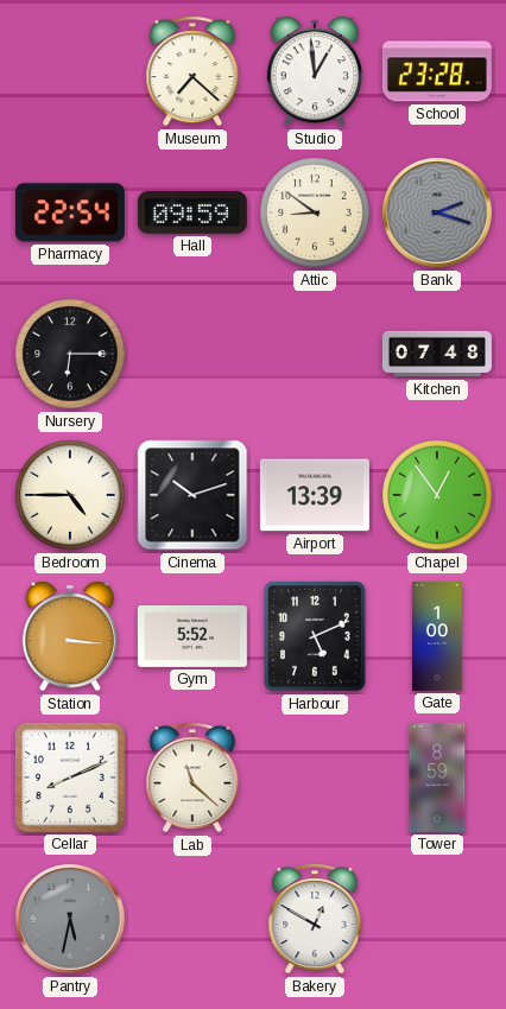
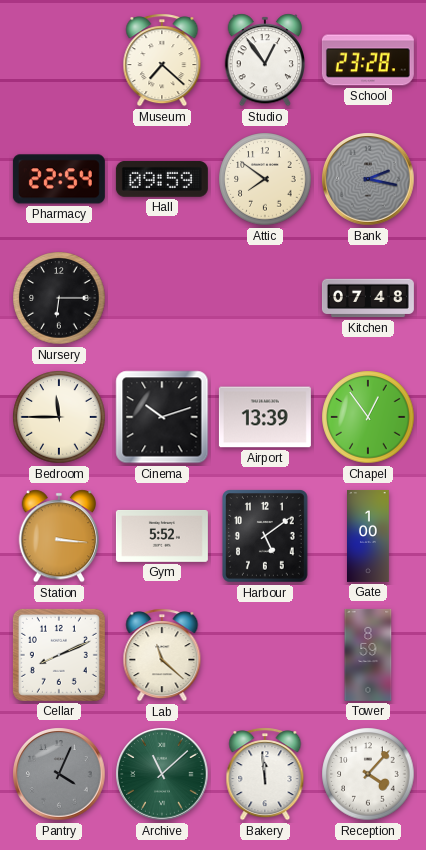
Studio: 12:59 -> 12:54 (265, 60)
Attic: 8:51 -> 7:51 (265, 179)
Bank: 2:18 -> 2:17 (368, 179)
Bedroom: 4:45 -> 11:45 (59, 417)
Harbour: 5:11 -> 5:09 (266, 537)
Pantry: 5:32 -> 4:04 (59, 774)
Archive: none -> 11:08 (162, 774)
Bakery: 12:50 -> 11:59 (265, 774)
Reception: none -> 4:07 (368, 774)
